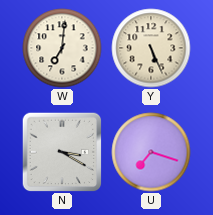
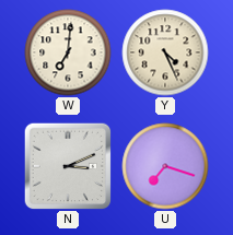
Y: 5:26 -> 4:26 (165, 52)
N: 3:20 -> 3:11 (68, 166)
